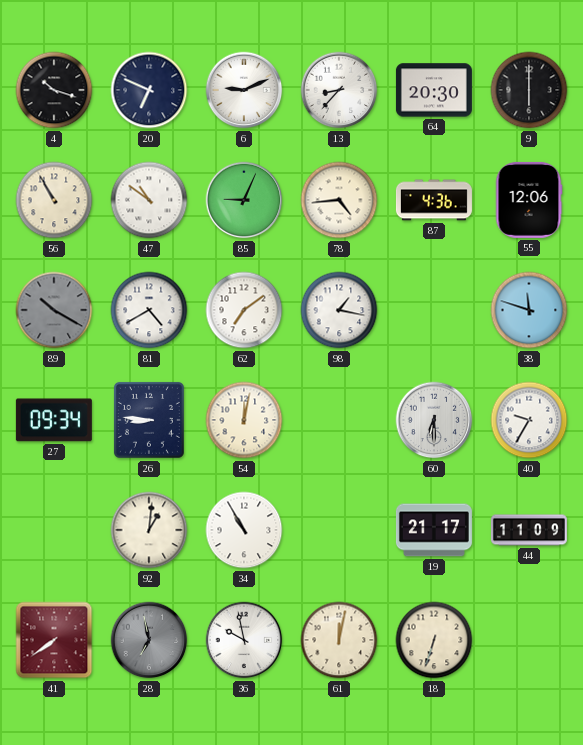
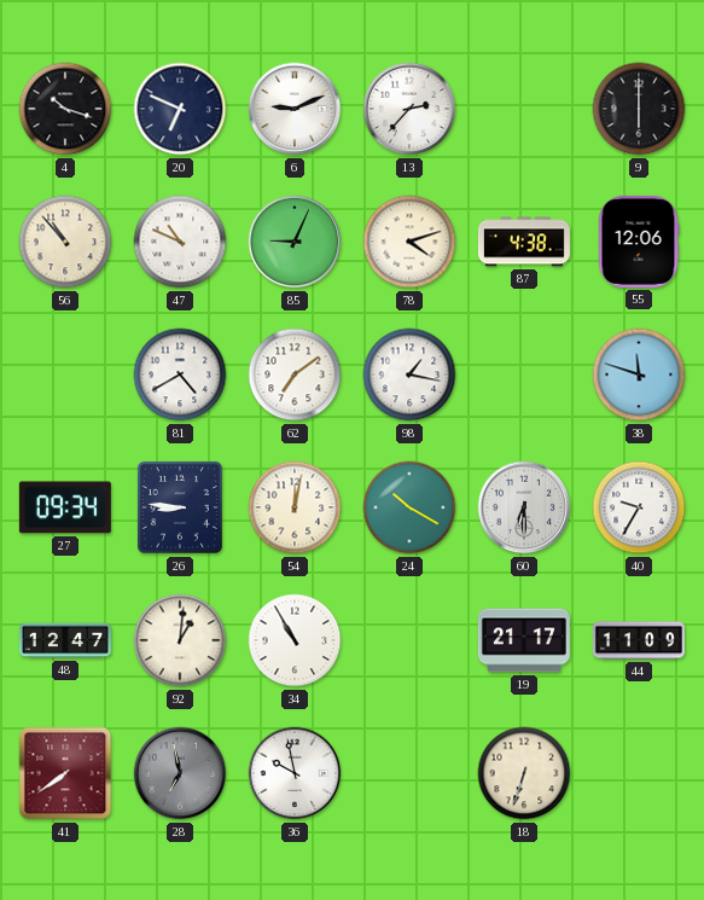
13: 8:37 -> 2:37 (409, 109)
64: 20:30 -> none (434, 90)
56: 10:55 -> 10:53 (65, 242)
47: 10:51 -> 10:49 (180, 242)
78: 4:44 -> 4:12 (409, 242)
87: 4:36 -> 4:38 (524, 242)
89: 10:20 -> none (54, 310)
24: none -> 10:20 (409, 507)
48: none -> 12:47 (65, 640)
61: 12:02 -> none (339, 640)
